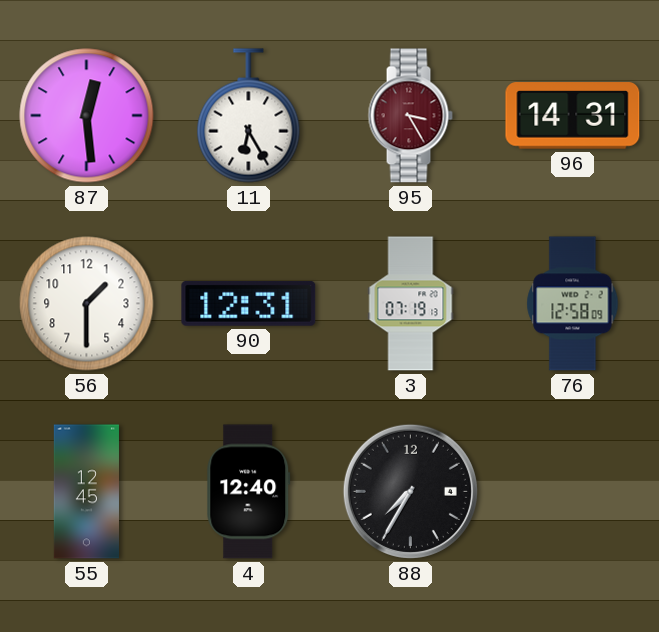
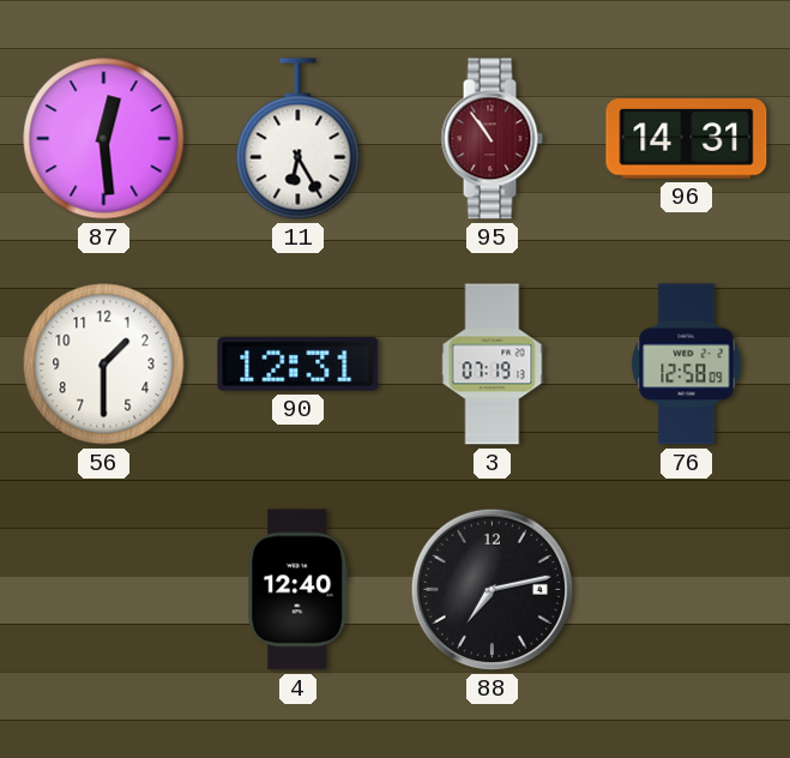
95: 3:25 -> 10:54 (492, 139)
55: 12:45 -> none (86, 492)
88: 7:35 -> 7:13 (492, 589)
